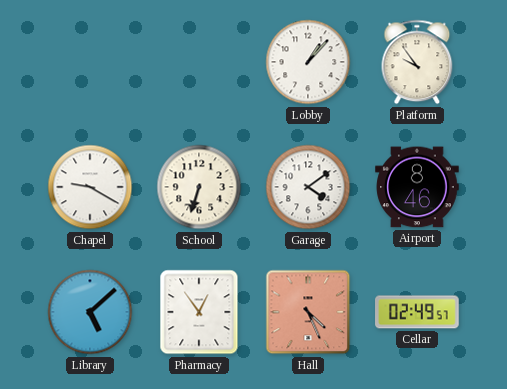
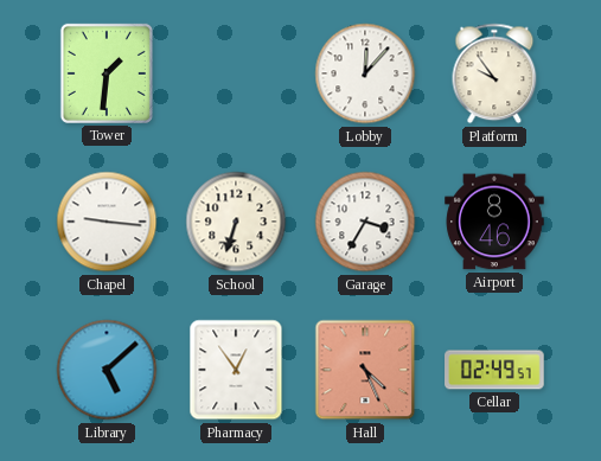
Tower: none -> 1:31 (107, 73)
Lobby: 1:07 -> 12:07 (365, 73)
Chapel: 9:20 -> 9:16 (107, 222)
Garage: 4:09 -> 3:35 (365, 222)
